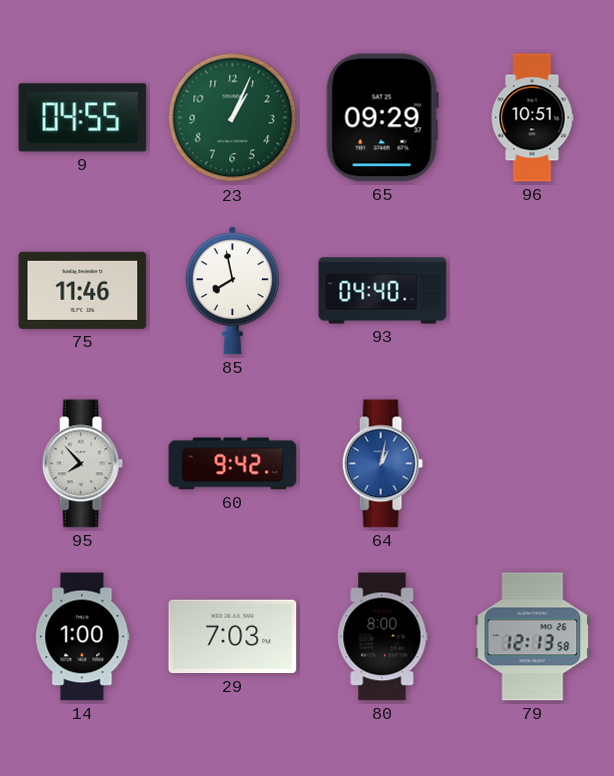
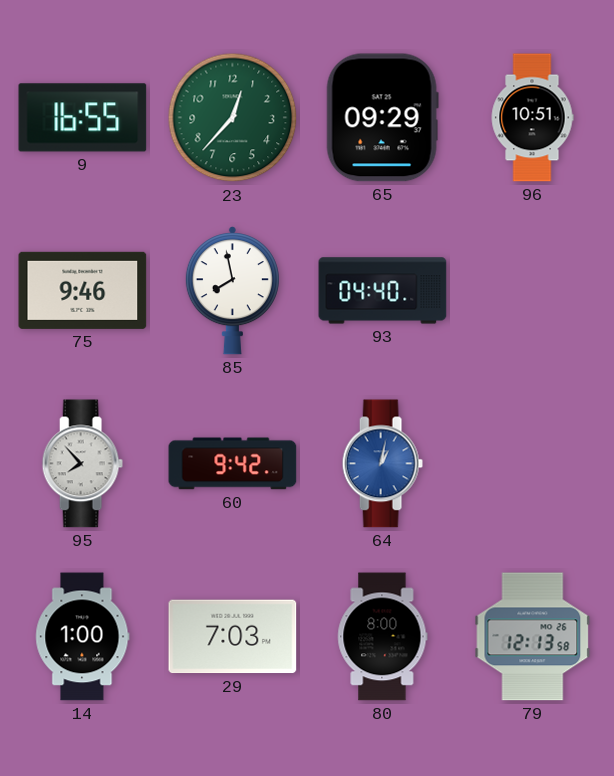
9: 04:55 -> 16:55 (83, 118)
23: 1:04 -> 12:37 (233, 118)
75: 11:46 -> 9:46 (83, 290)
